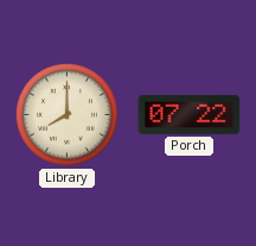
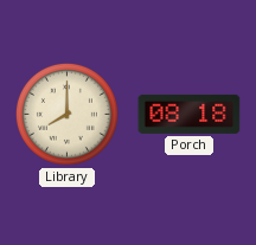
Porch: 07:22 -> 08:18 (190, 114)
